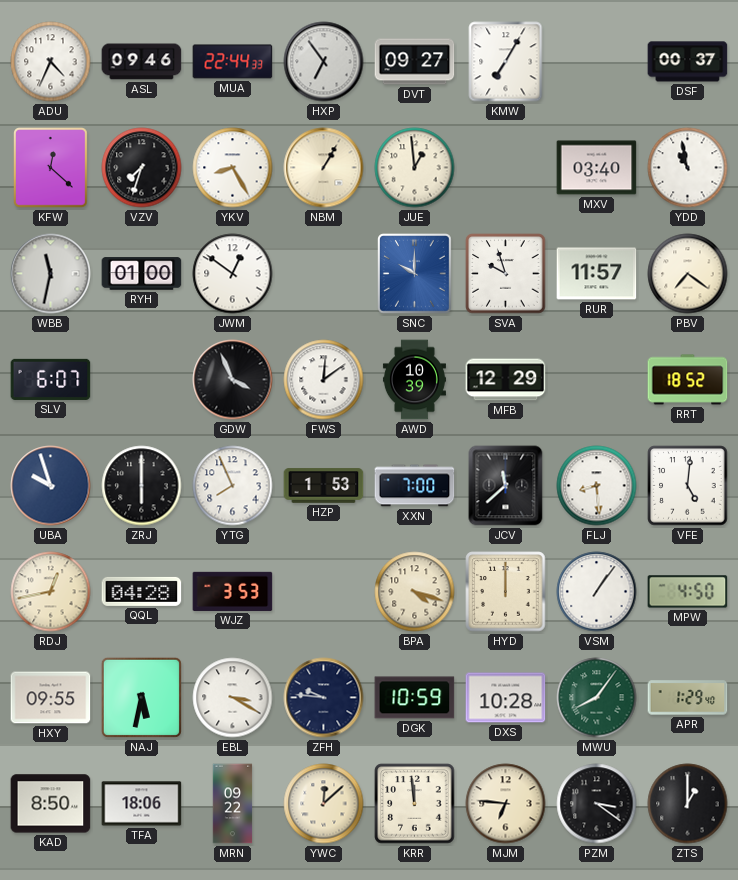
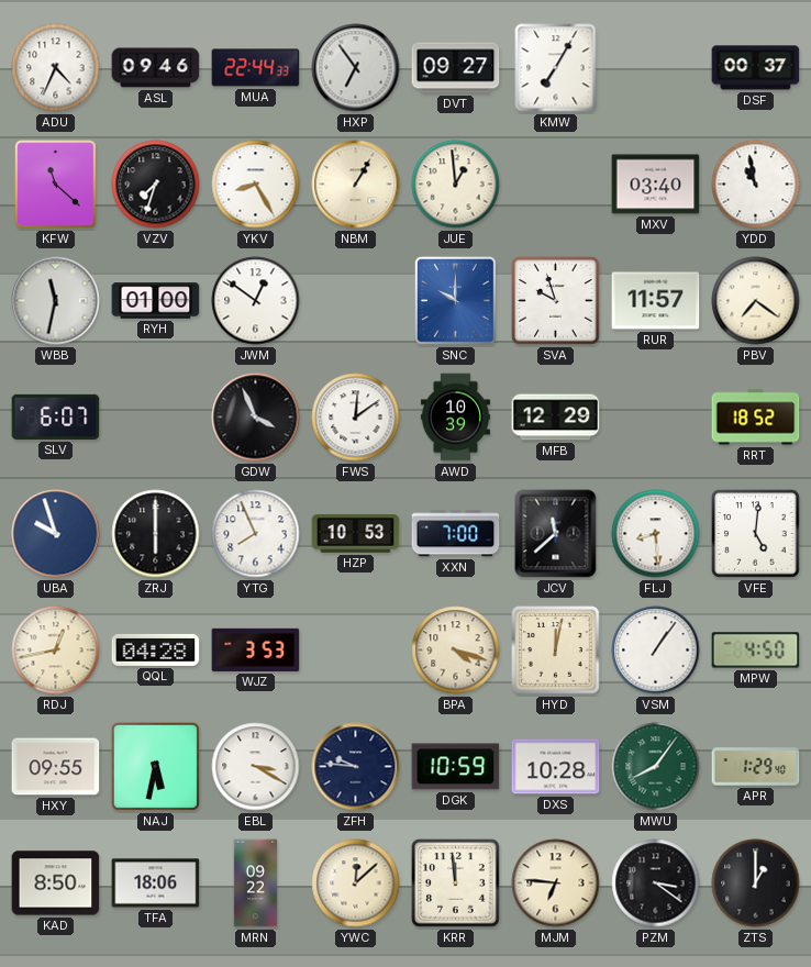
KFW: 12:22 -> 11:22 (56, 185)
HZP: 1:53 -> 10:53 (356, 534)
HYD: 12:00 -> 12:02 (556, 651)
